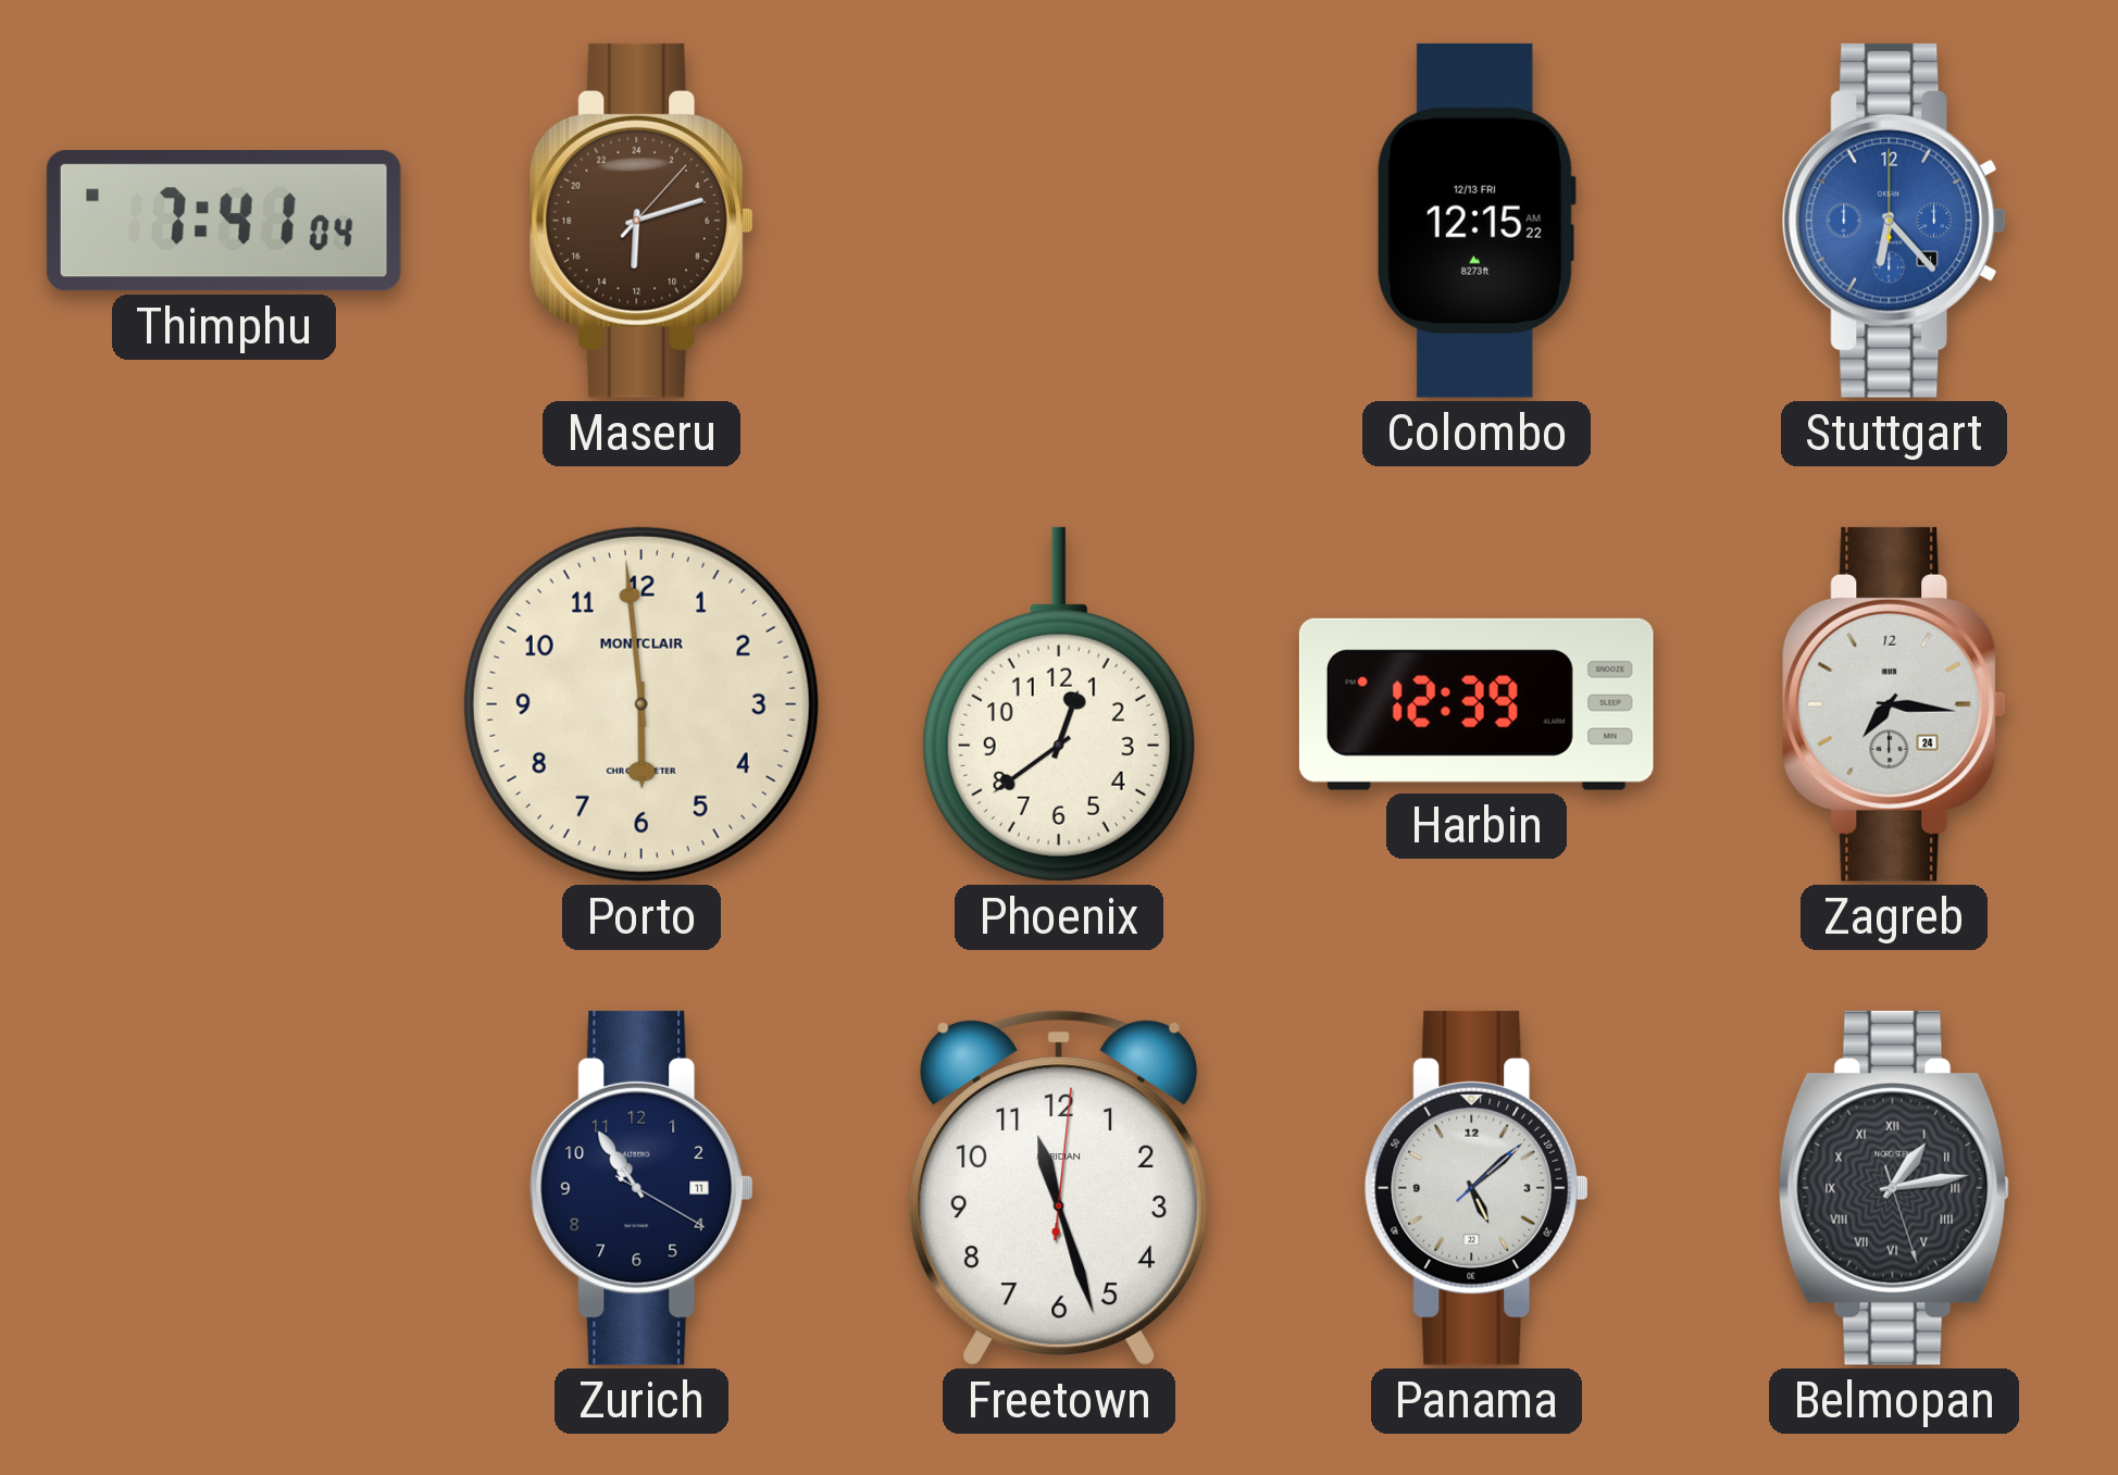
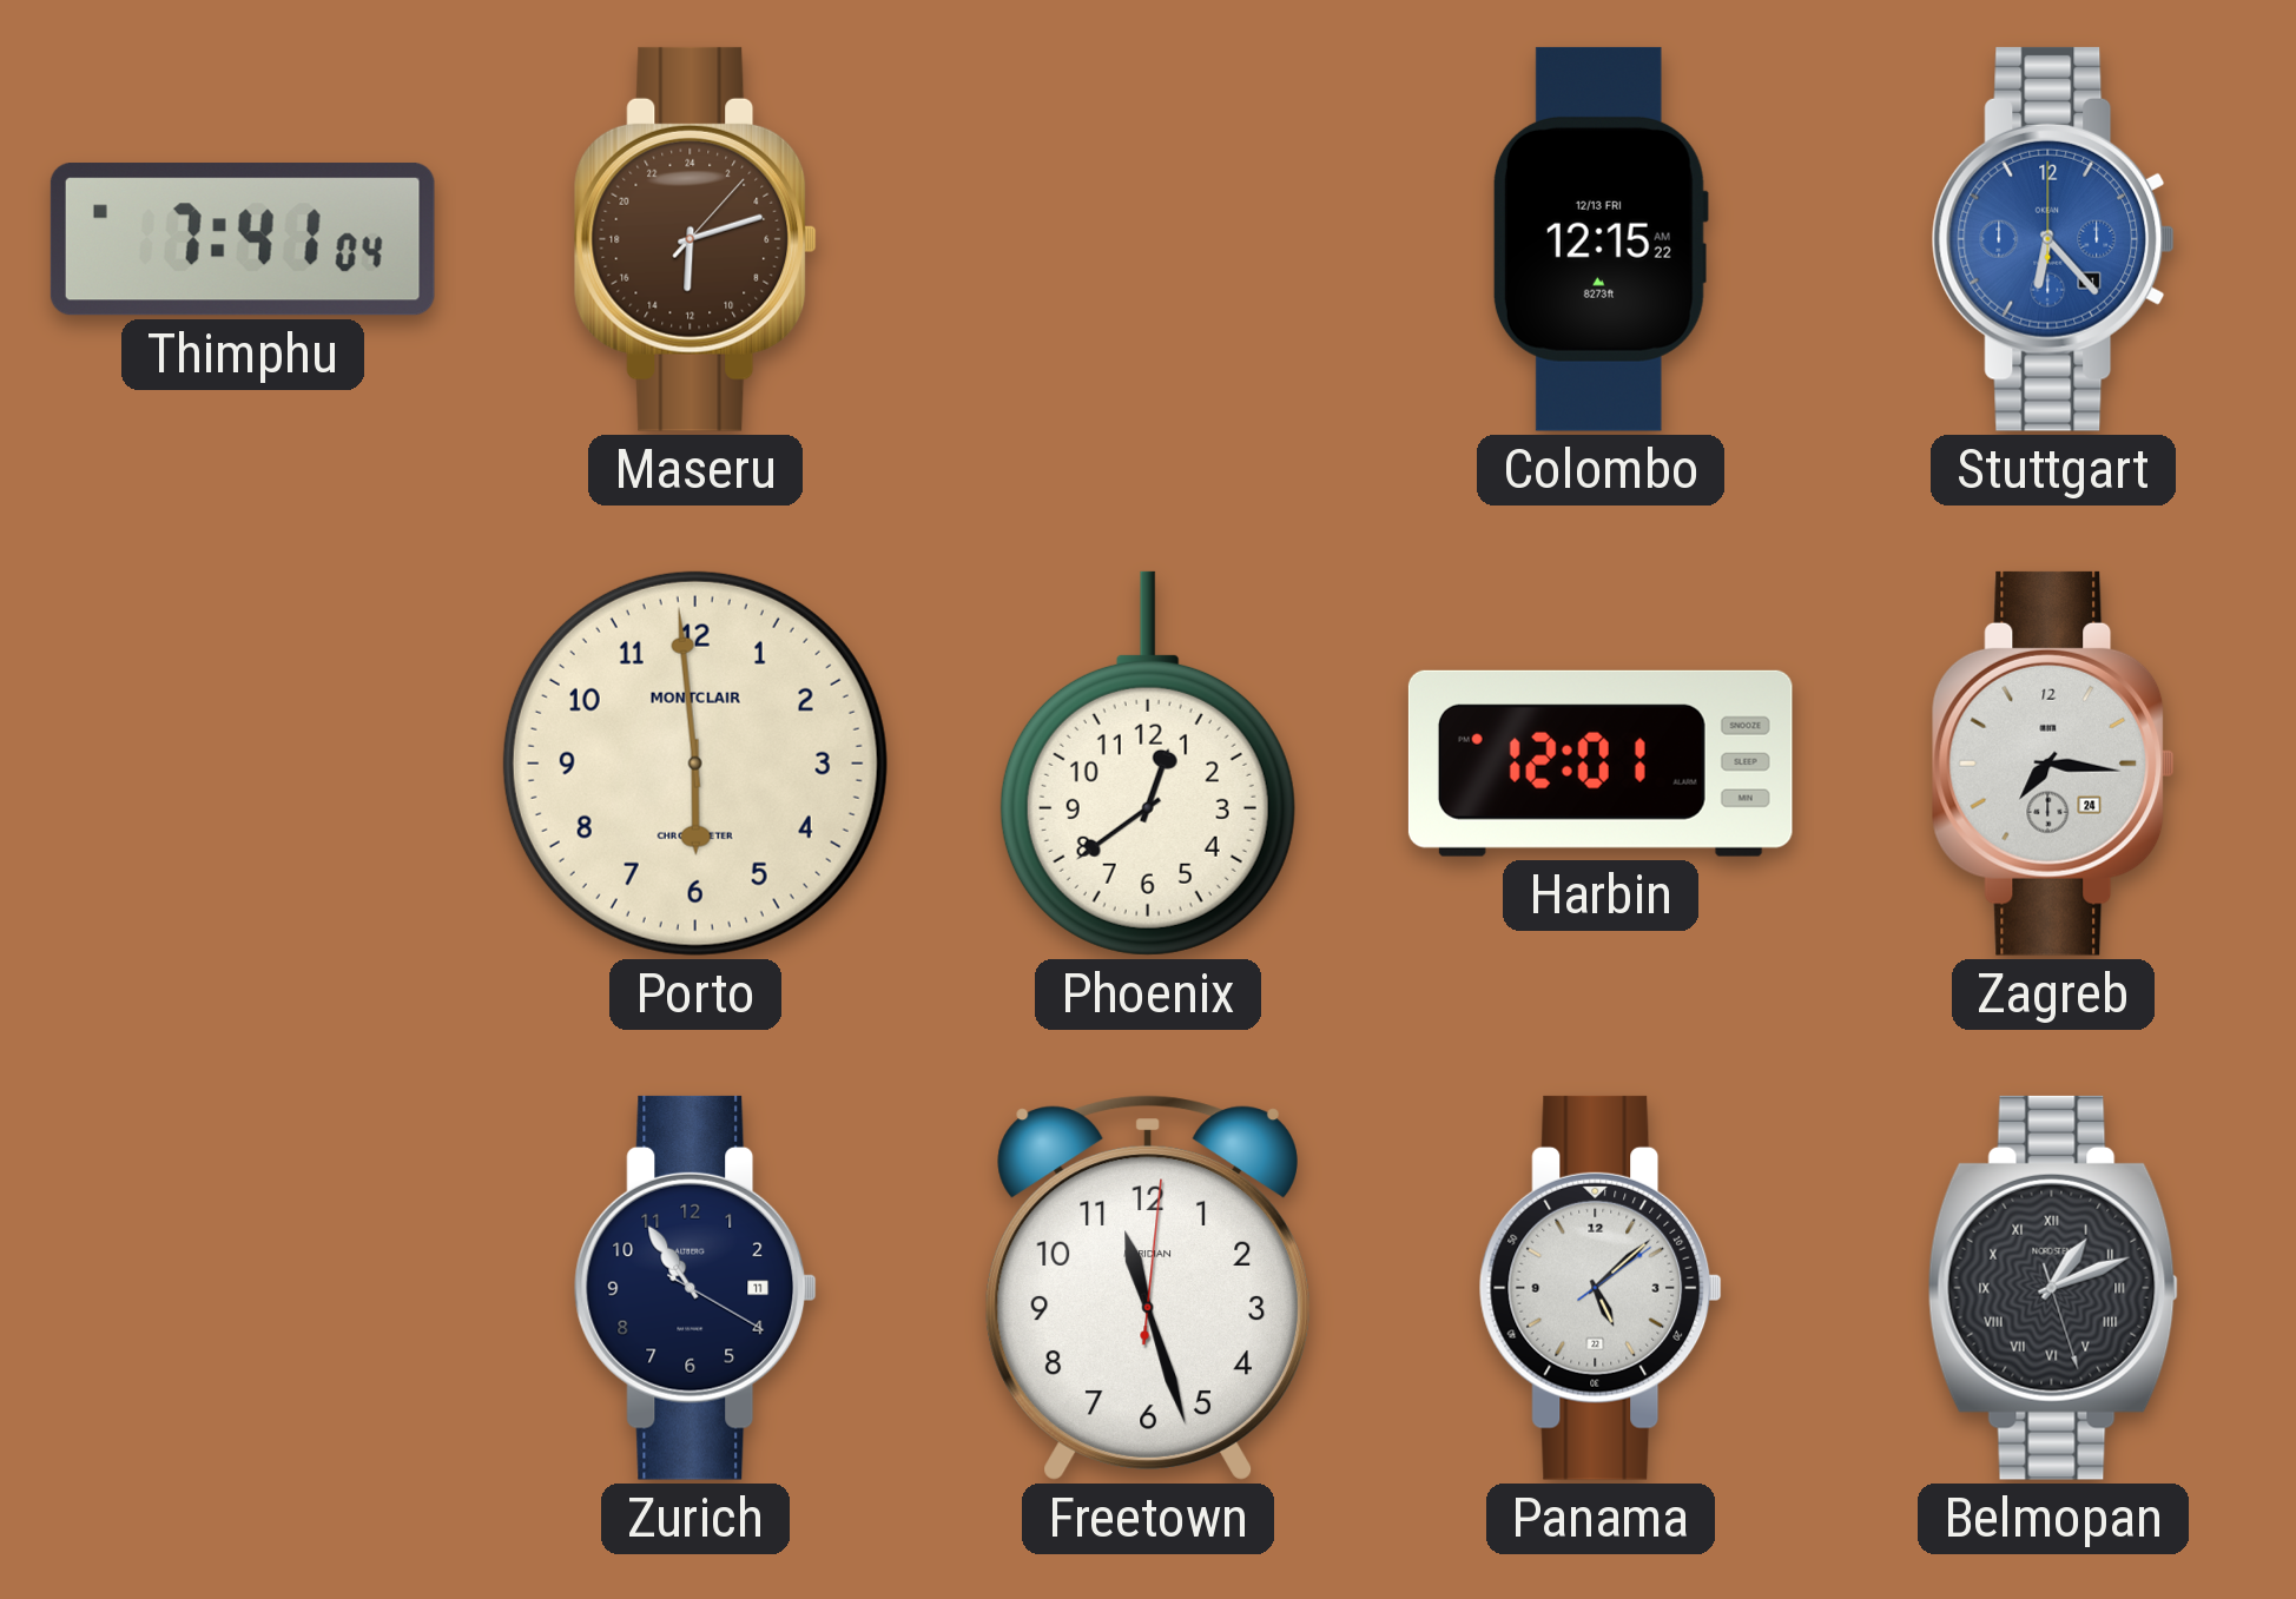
Harbin: 12:39 -> 12:01 (1601, 764)
Panama: 5:08:08 -> 5:08:09 (1601, 1288)
Belmopan: 1:13 -> 1:11 (2053, 1288)
